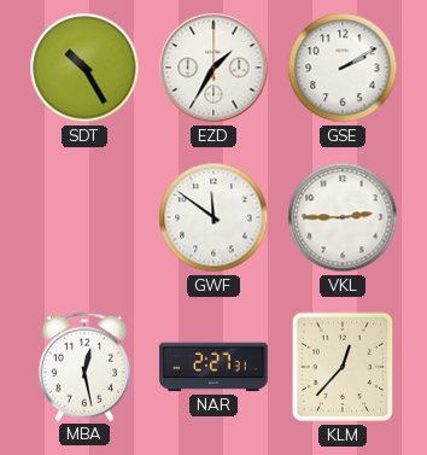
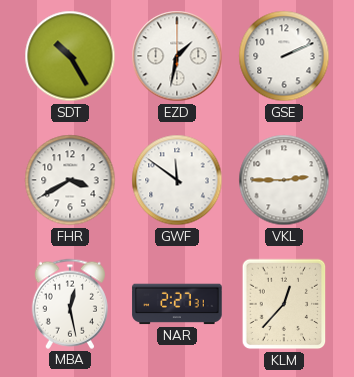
EZD: 1:35 -> 1:32 (177, 56)
GSE: 2:10 -> 2:11 (284, 56)
FHR: none -> 3:40 (70, 180)
